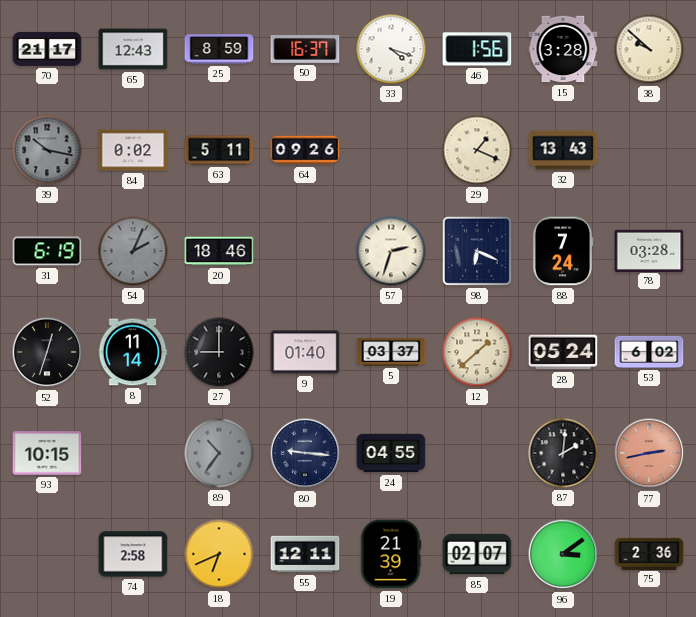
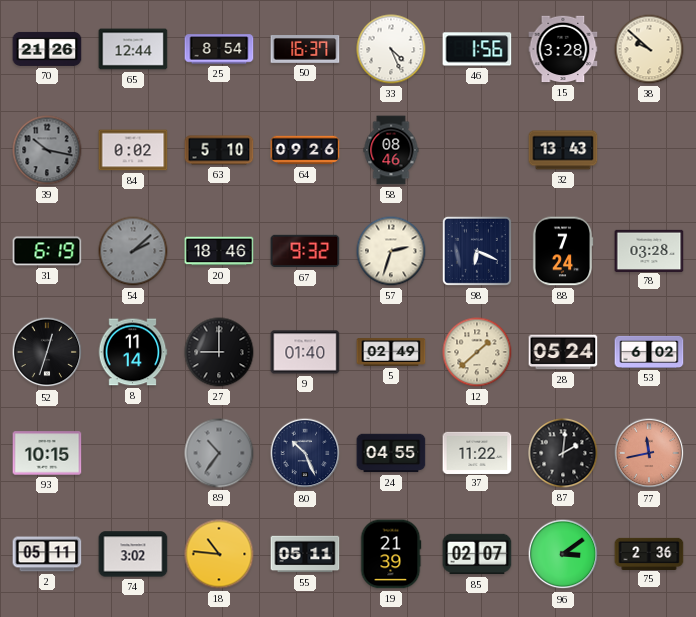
70: 21:17 -> 21:26 (47, 49)
65: 12:43 -> 12:44 (133, 49)
25: 8:59 -> 8:54 (219, 49)
33: 4:18 -> 4:26 (391, 49)
63: 5:11 -> 5:10 (219, 150)
58: none -> 08:46 (391, 150)
29: 1:19 -> none (477, 150)
54: 2:04 -> 2:08 (133, 251)
67: none -> 9:32 (305, 251)
5: 03:37 -> 02:49 (391, 352)
80: 9:16 -> 10:26 (305, 453)
37: none -> 11:22 (477, 452)
77: 2:43 -> 11:43 (649, 453)
2: none -> 05:11 (47, 554)
74: 2:58 -> 3:02 (133, 554)
18: 6:41 -> 10:46 (219, 554)
55: 12:11 -> 05:11 (305, 554)
